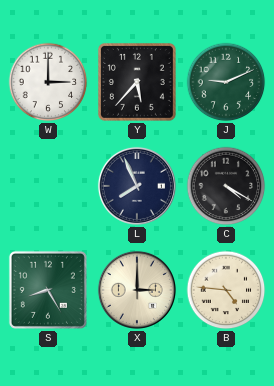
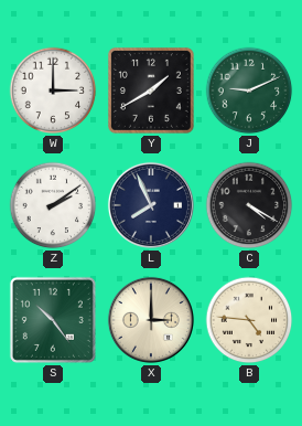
Y: 5:37 -> 1:40 (151, 90)
Z: none -> 2:09 (53, 205)
S: 8:25 -> 10:24 (53, 320)
